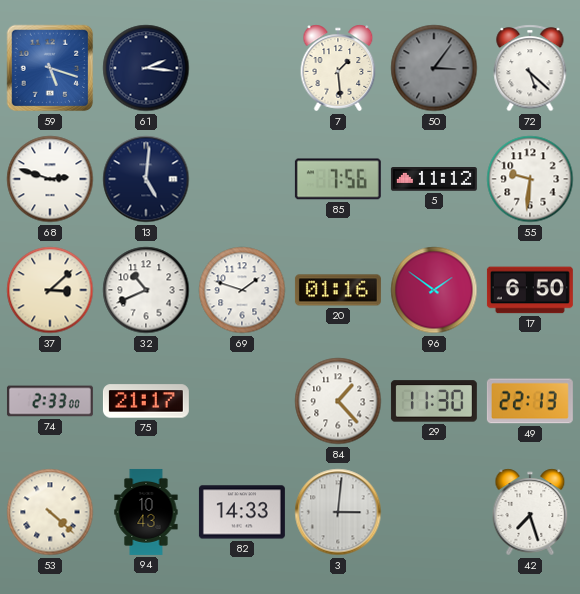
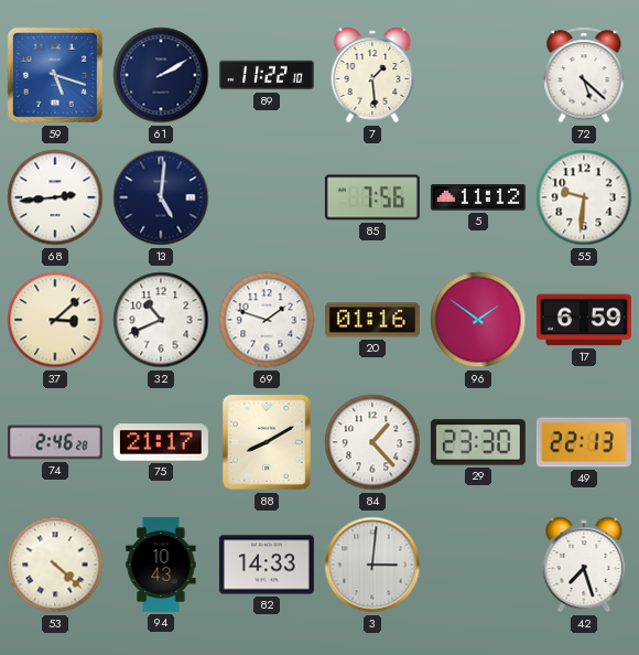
61: 2:16 -> 2:10 (161, 75)
89: none -> 11:22 (267, 75)
50: 3:06 -> none (434, 68)
68: 2:48 -> 2:44 (55, 197)
17: 6:50 -> 6:59 (584, 320)
74: 2:33 -> 2:46 (55, 442)
88: none -> 8:10 (267, 442)
29: 11:30 -> 23:30 (478, 442)
